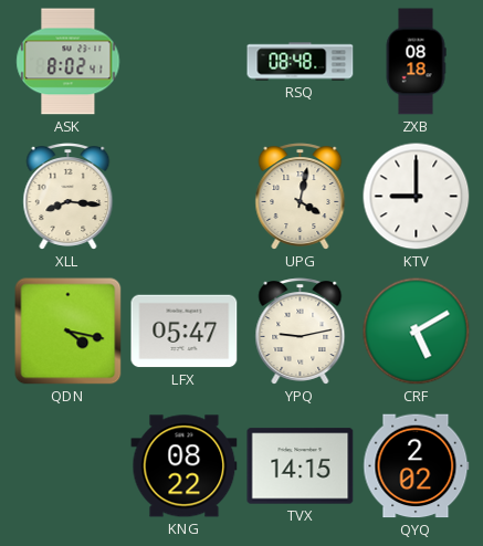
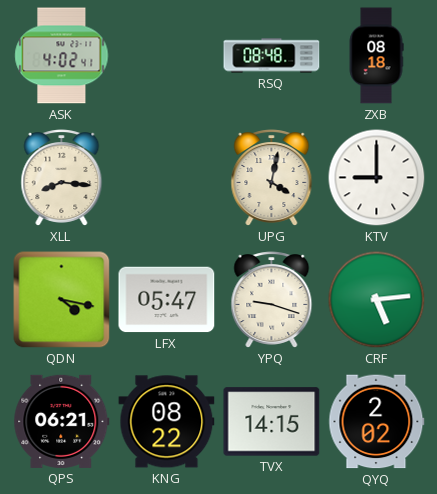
ASK: 8:02 -> 4:02 (62, 56)
YPQ: 9:13 -> 9:18 (272, 300)
CRF: 5:10 -> 5:14 (377, 300)
QPS: none -> 06:21 (62, 421)
